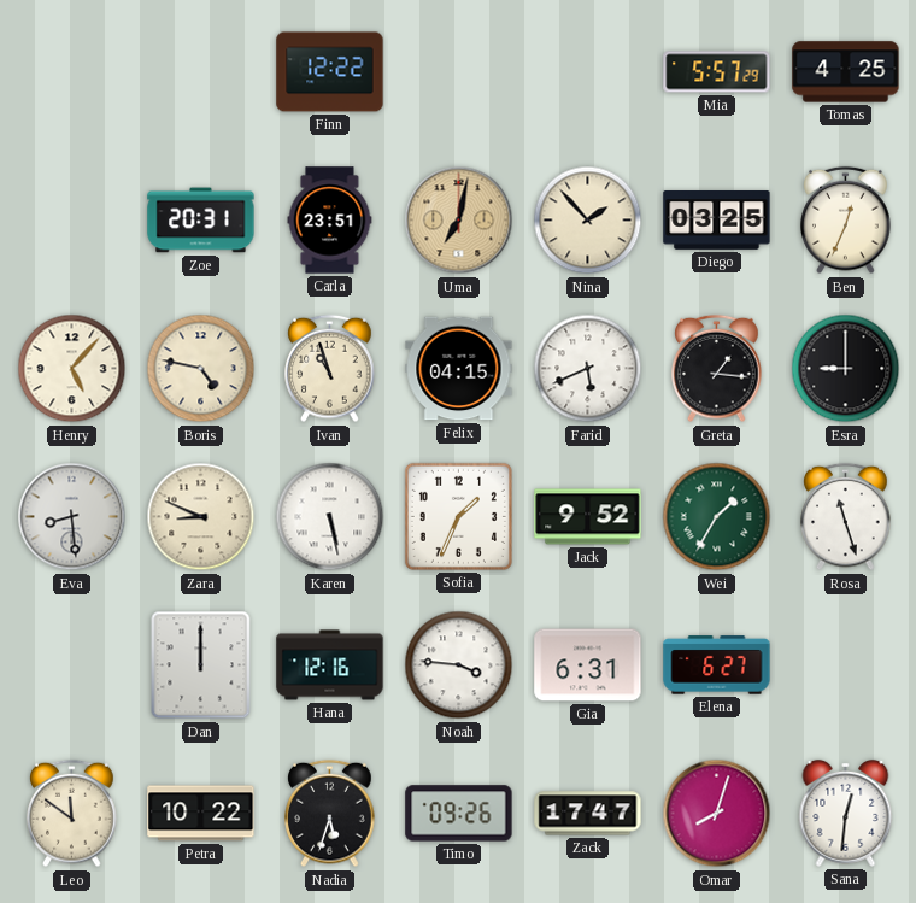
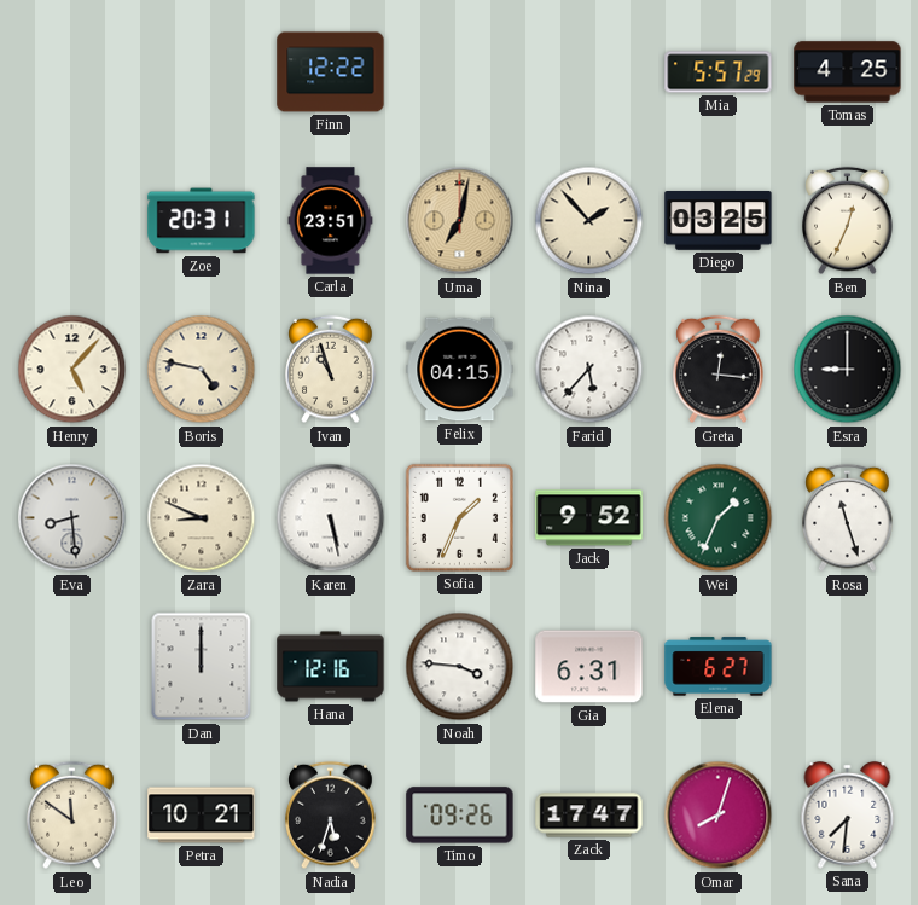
Farid: 5:41 -> 5:37 (589, 370)
Greta: 1:16 -> 12:16 (719, 370)
Wei: 1:35 -> 1:34 (719, 518)
Petra: 10:22 -> 10:21 (202, 816)
Sana: 12:31 -> 7:31 (848, 814)
